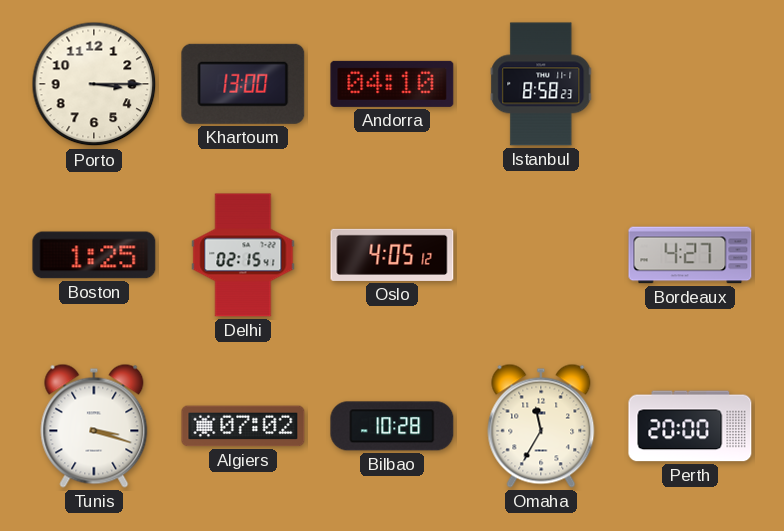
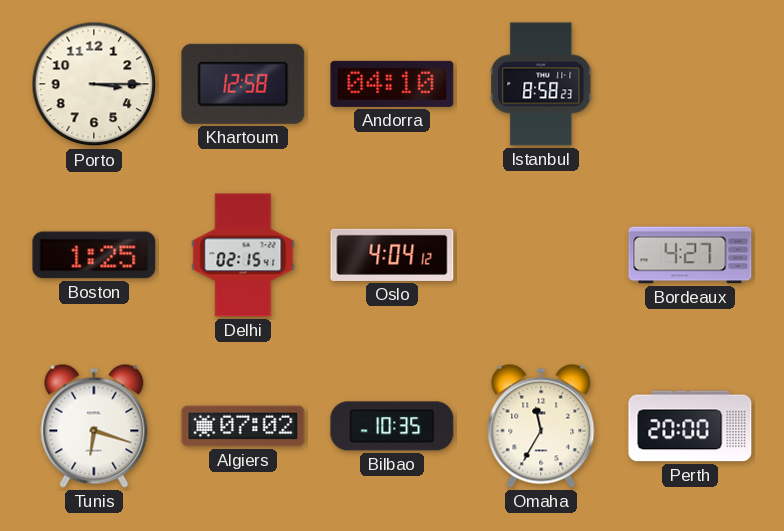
Khartoum: 13:00 -> 12:58 (243, 84)
Oslo: 4:05 -> 4:04 (392, 255)
Tunis: 3:18 -> 6:18 (94, 426)
Bilbao: 10:28 -> 10:35 (392, 426)
